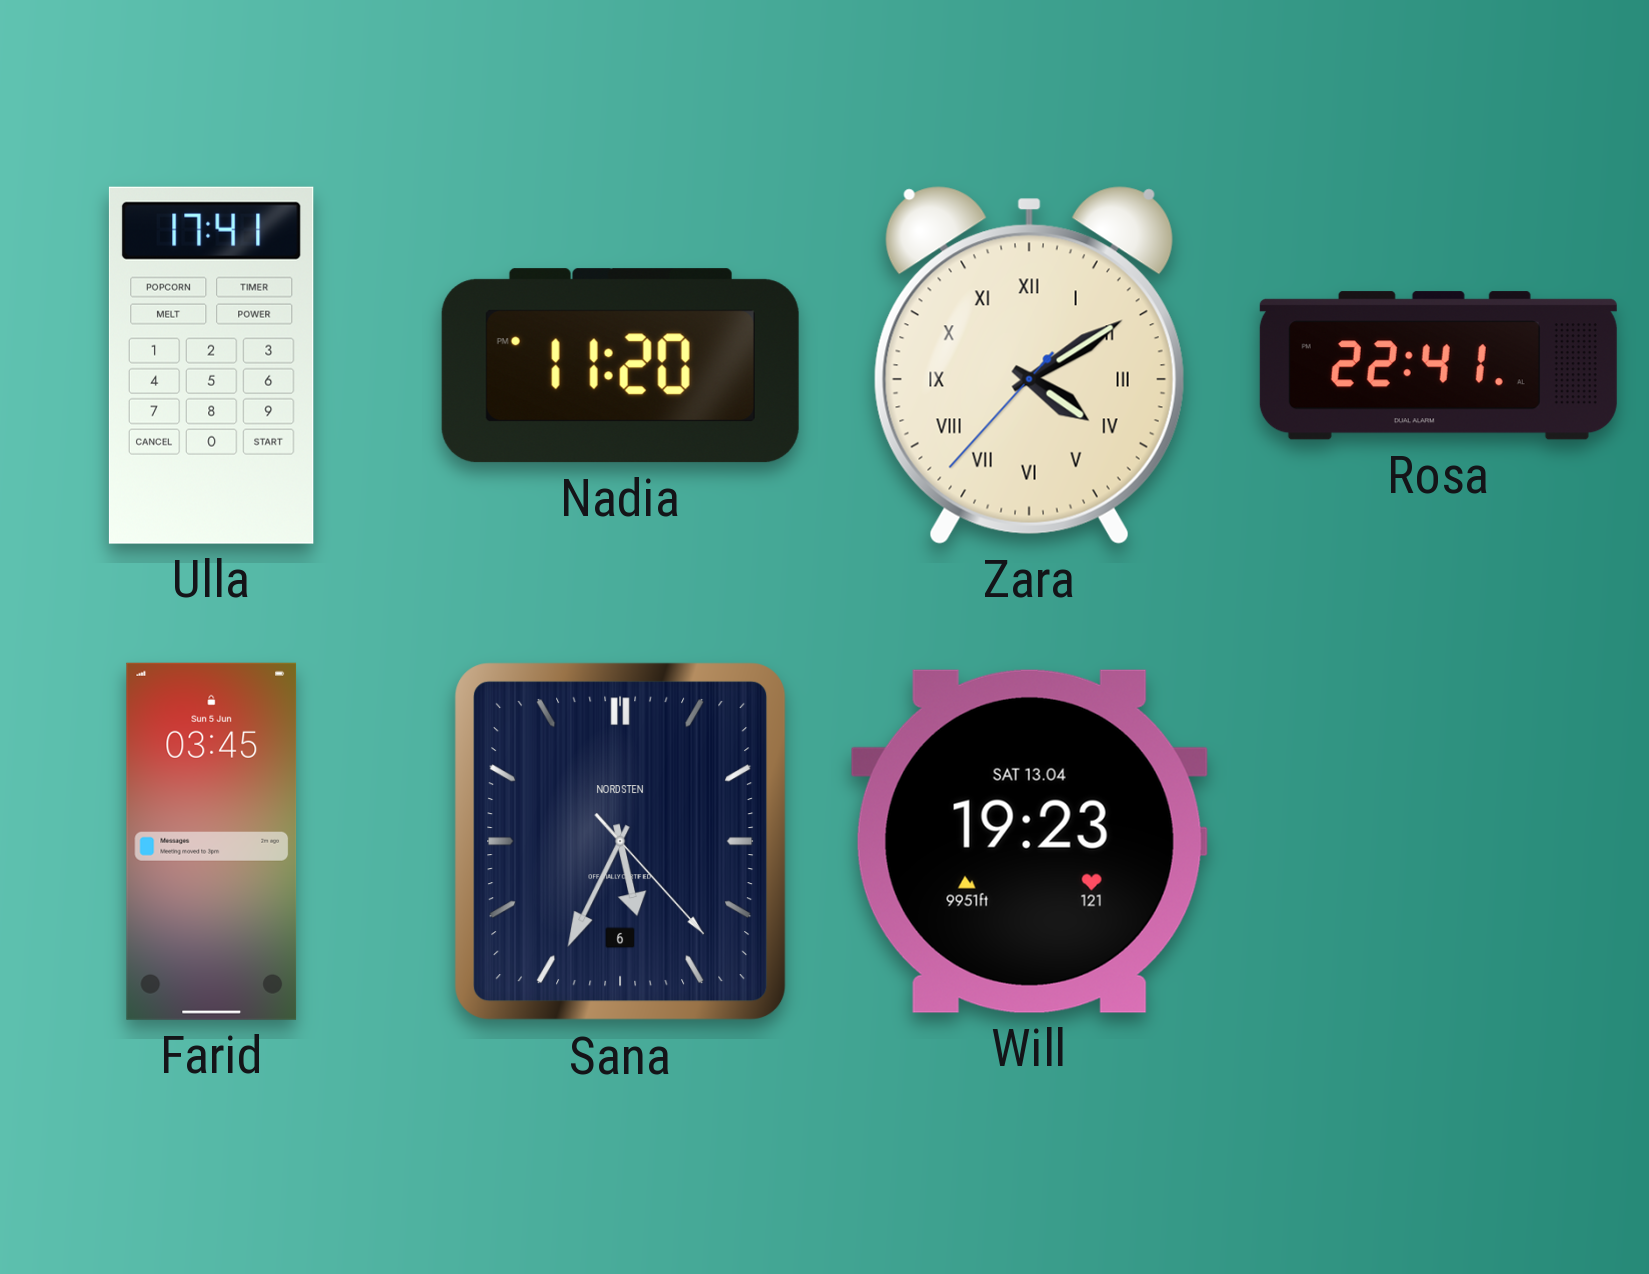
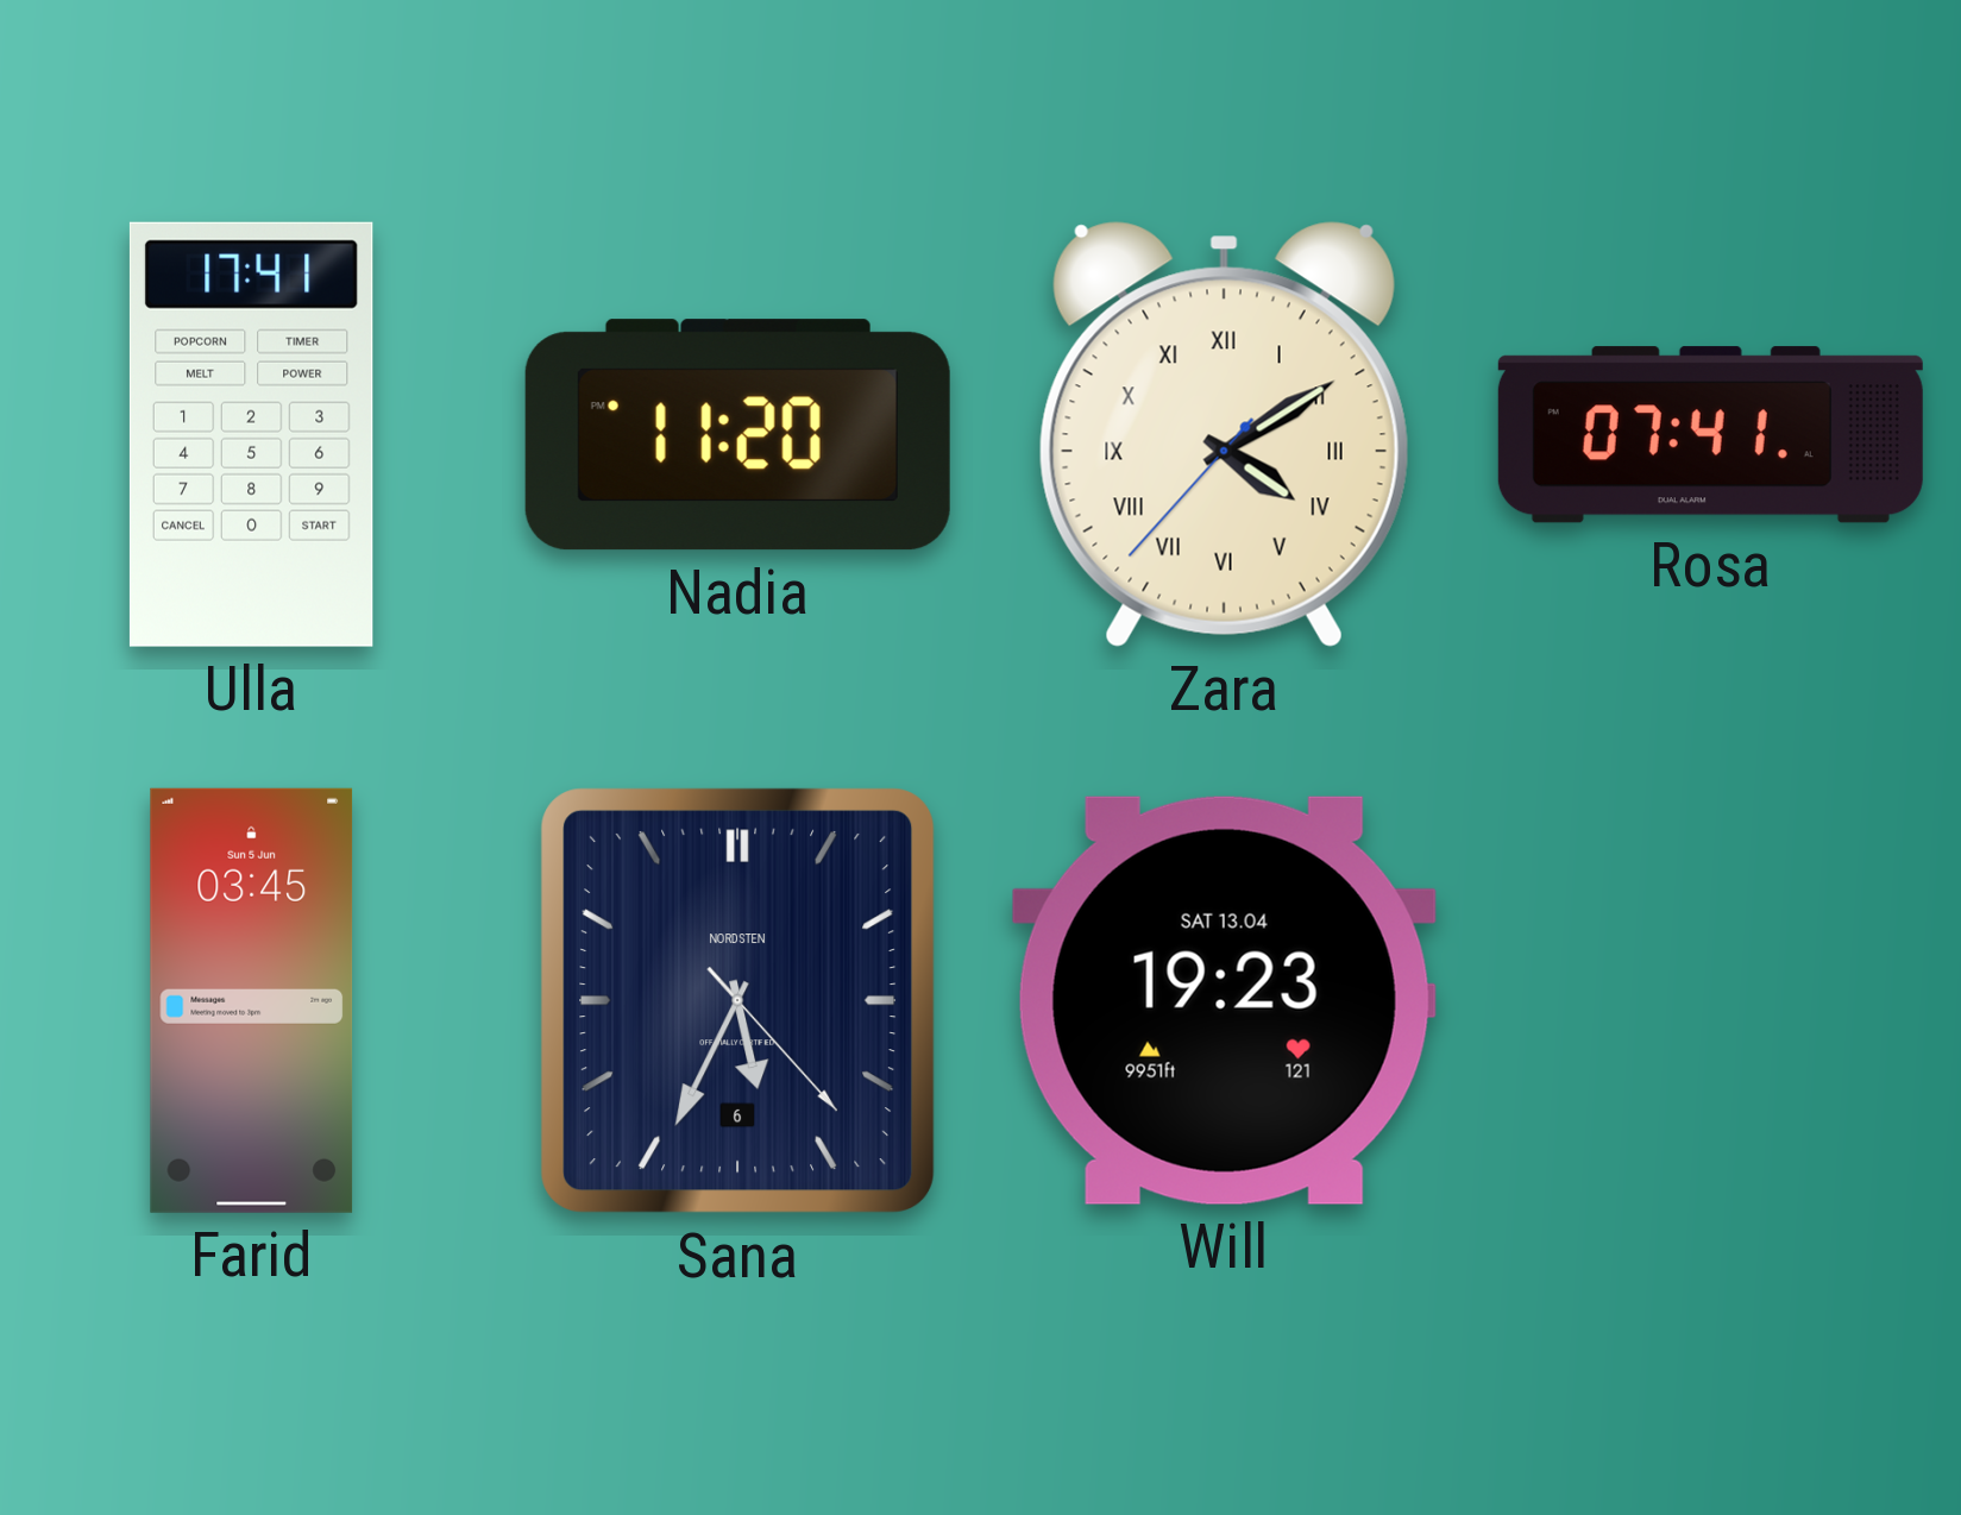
Rosa: 22:41 -> 07:41 (1710, 435)
